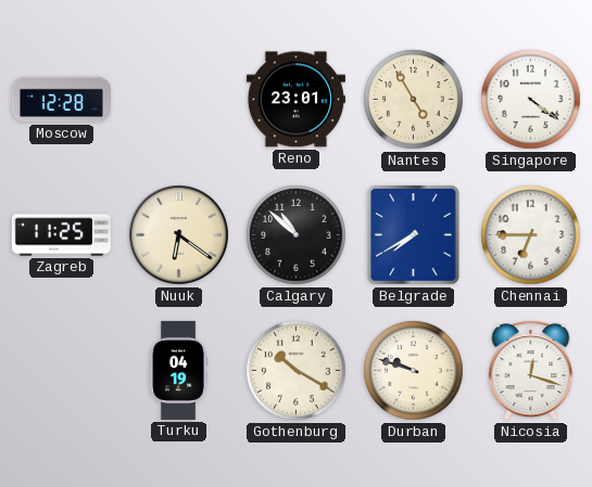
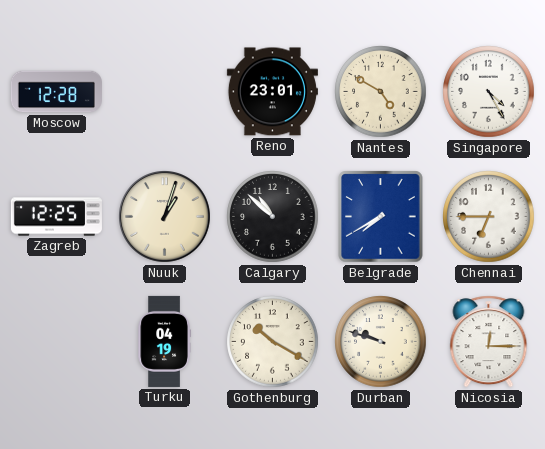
Nantes: 4:55 -> 4:50 (381, 92)
Singapore: 4:21 -> 4:25 (489, 92)
Zagreb: 11:25 -> 12:25 (56, 217)
Nuuk: 6:21 -> 1:03 (165, 217)
Nicosia: 12:18 -> 12:15 (489, 342)
